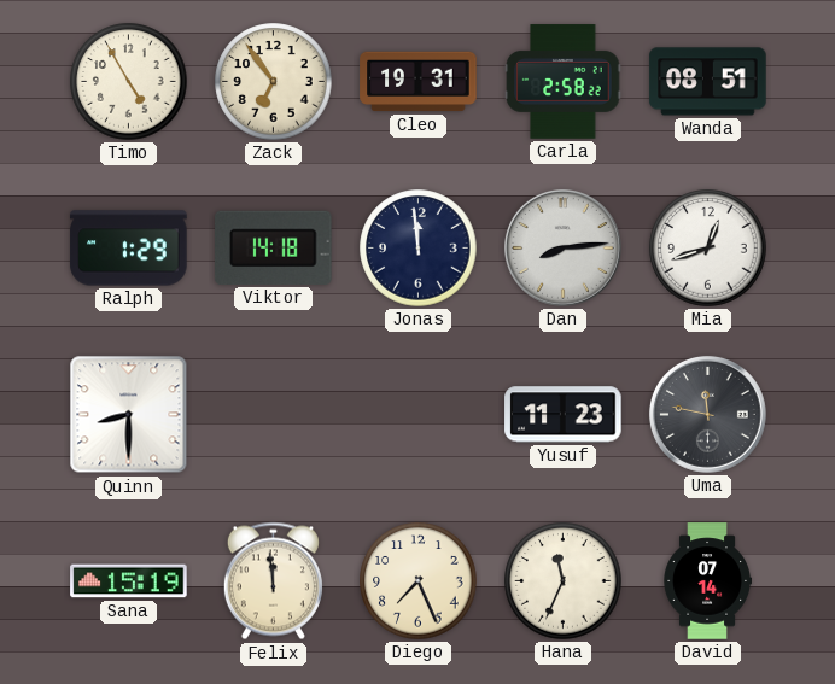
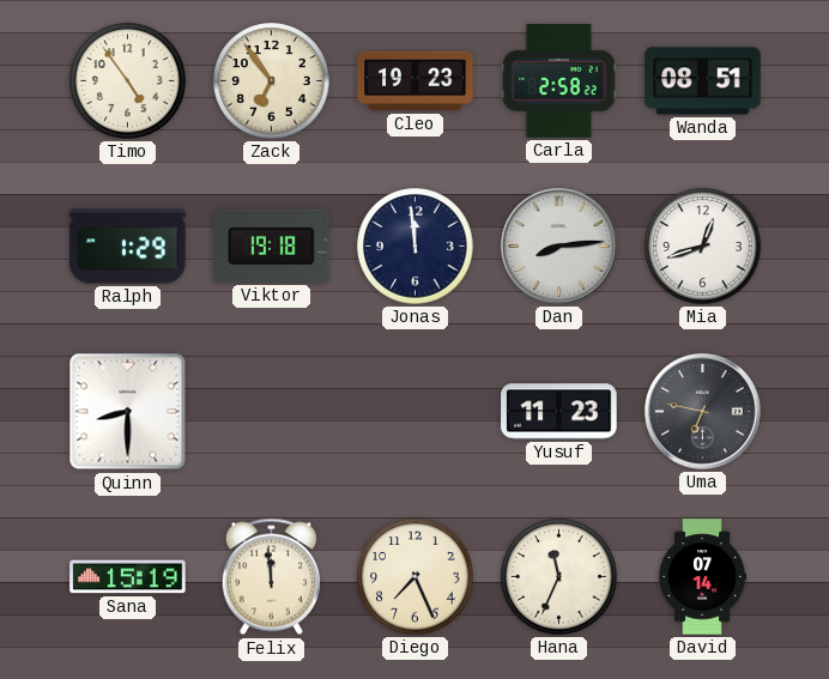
Timo: 4:55 -> 4:54 (128, 81)
Cleo: 19:31 -> 19:23 (416, 81)
Viktor: 14:18 -> 19:18 (272, 245)
Uma: 11:47 -> 6:47 (703, 412)
